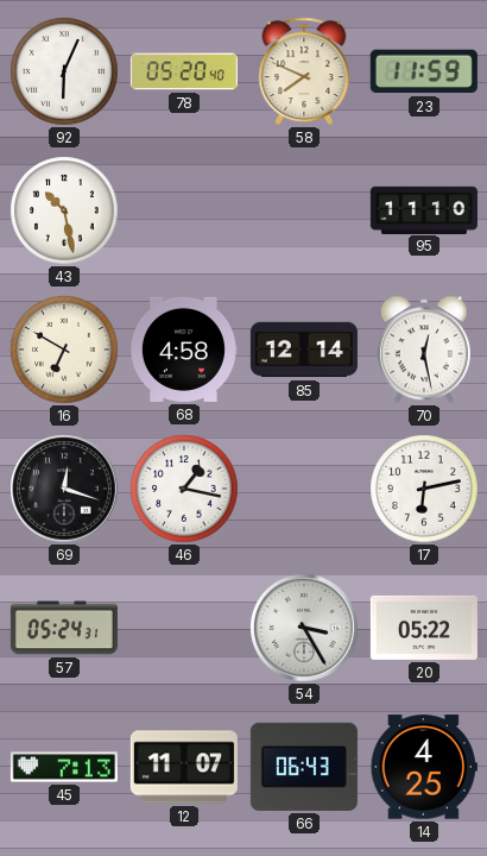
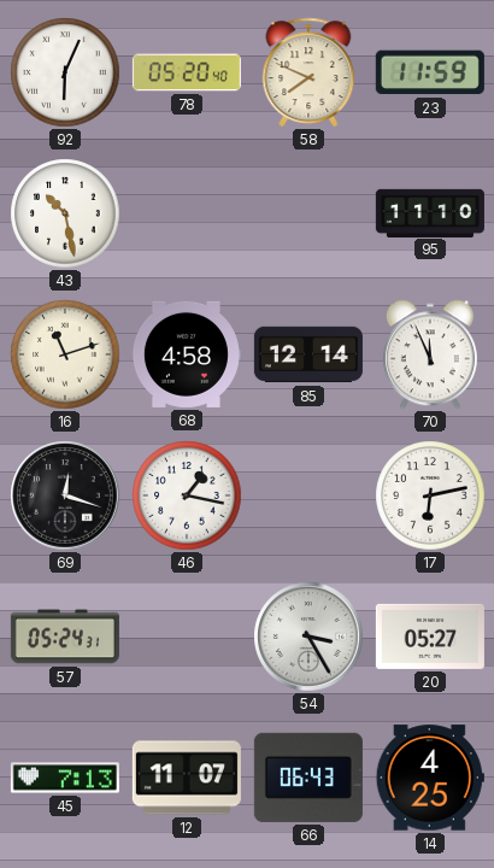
16: 6:50 -> 11:12 (65, 354)
70: 12:28 -> 11:56 (430, 354)
20: 05:22 -> 05:27 (430, 637)
